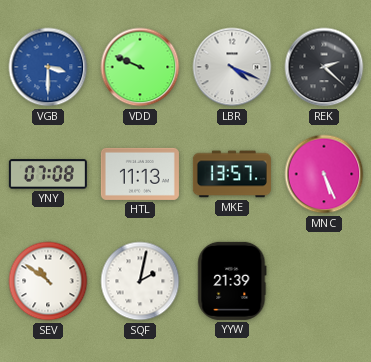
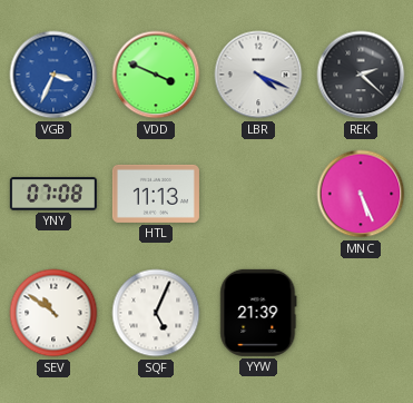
VGB: 3:30 -> 3:34 (53, 75)
VDD: 9:49 -> 3:49 (156, 75)
MKE: 13:57 -> none (232, 174)
SQF: 2:02 -> 5:04 (156, 313)
